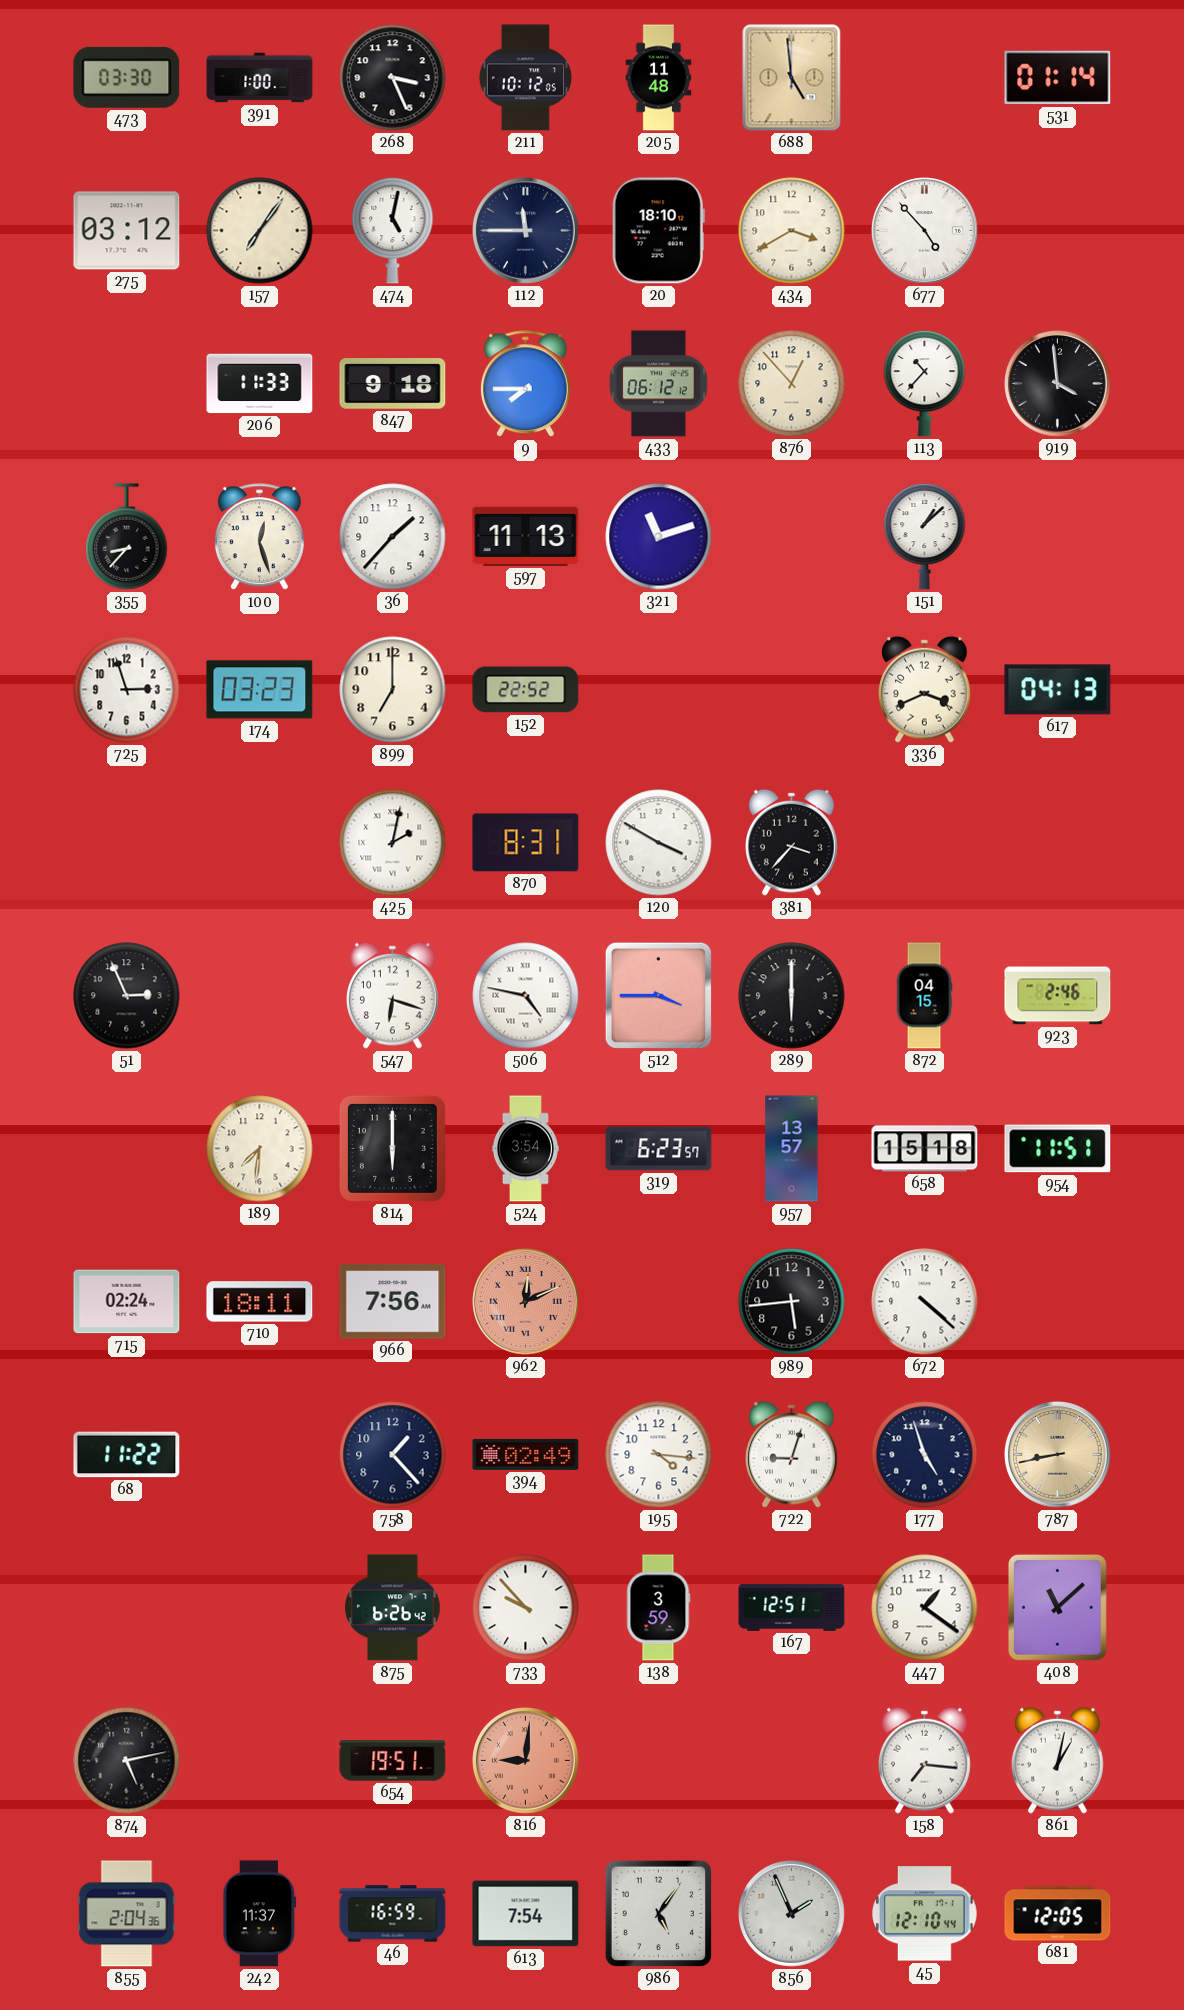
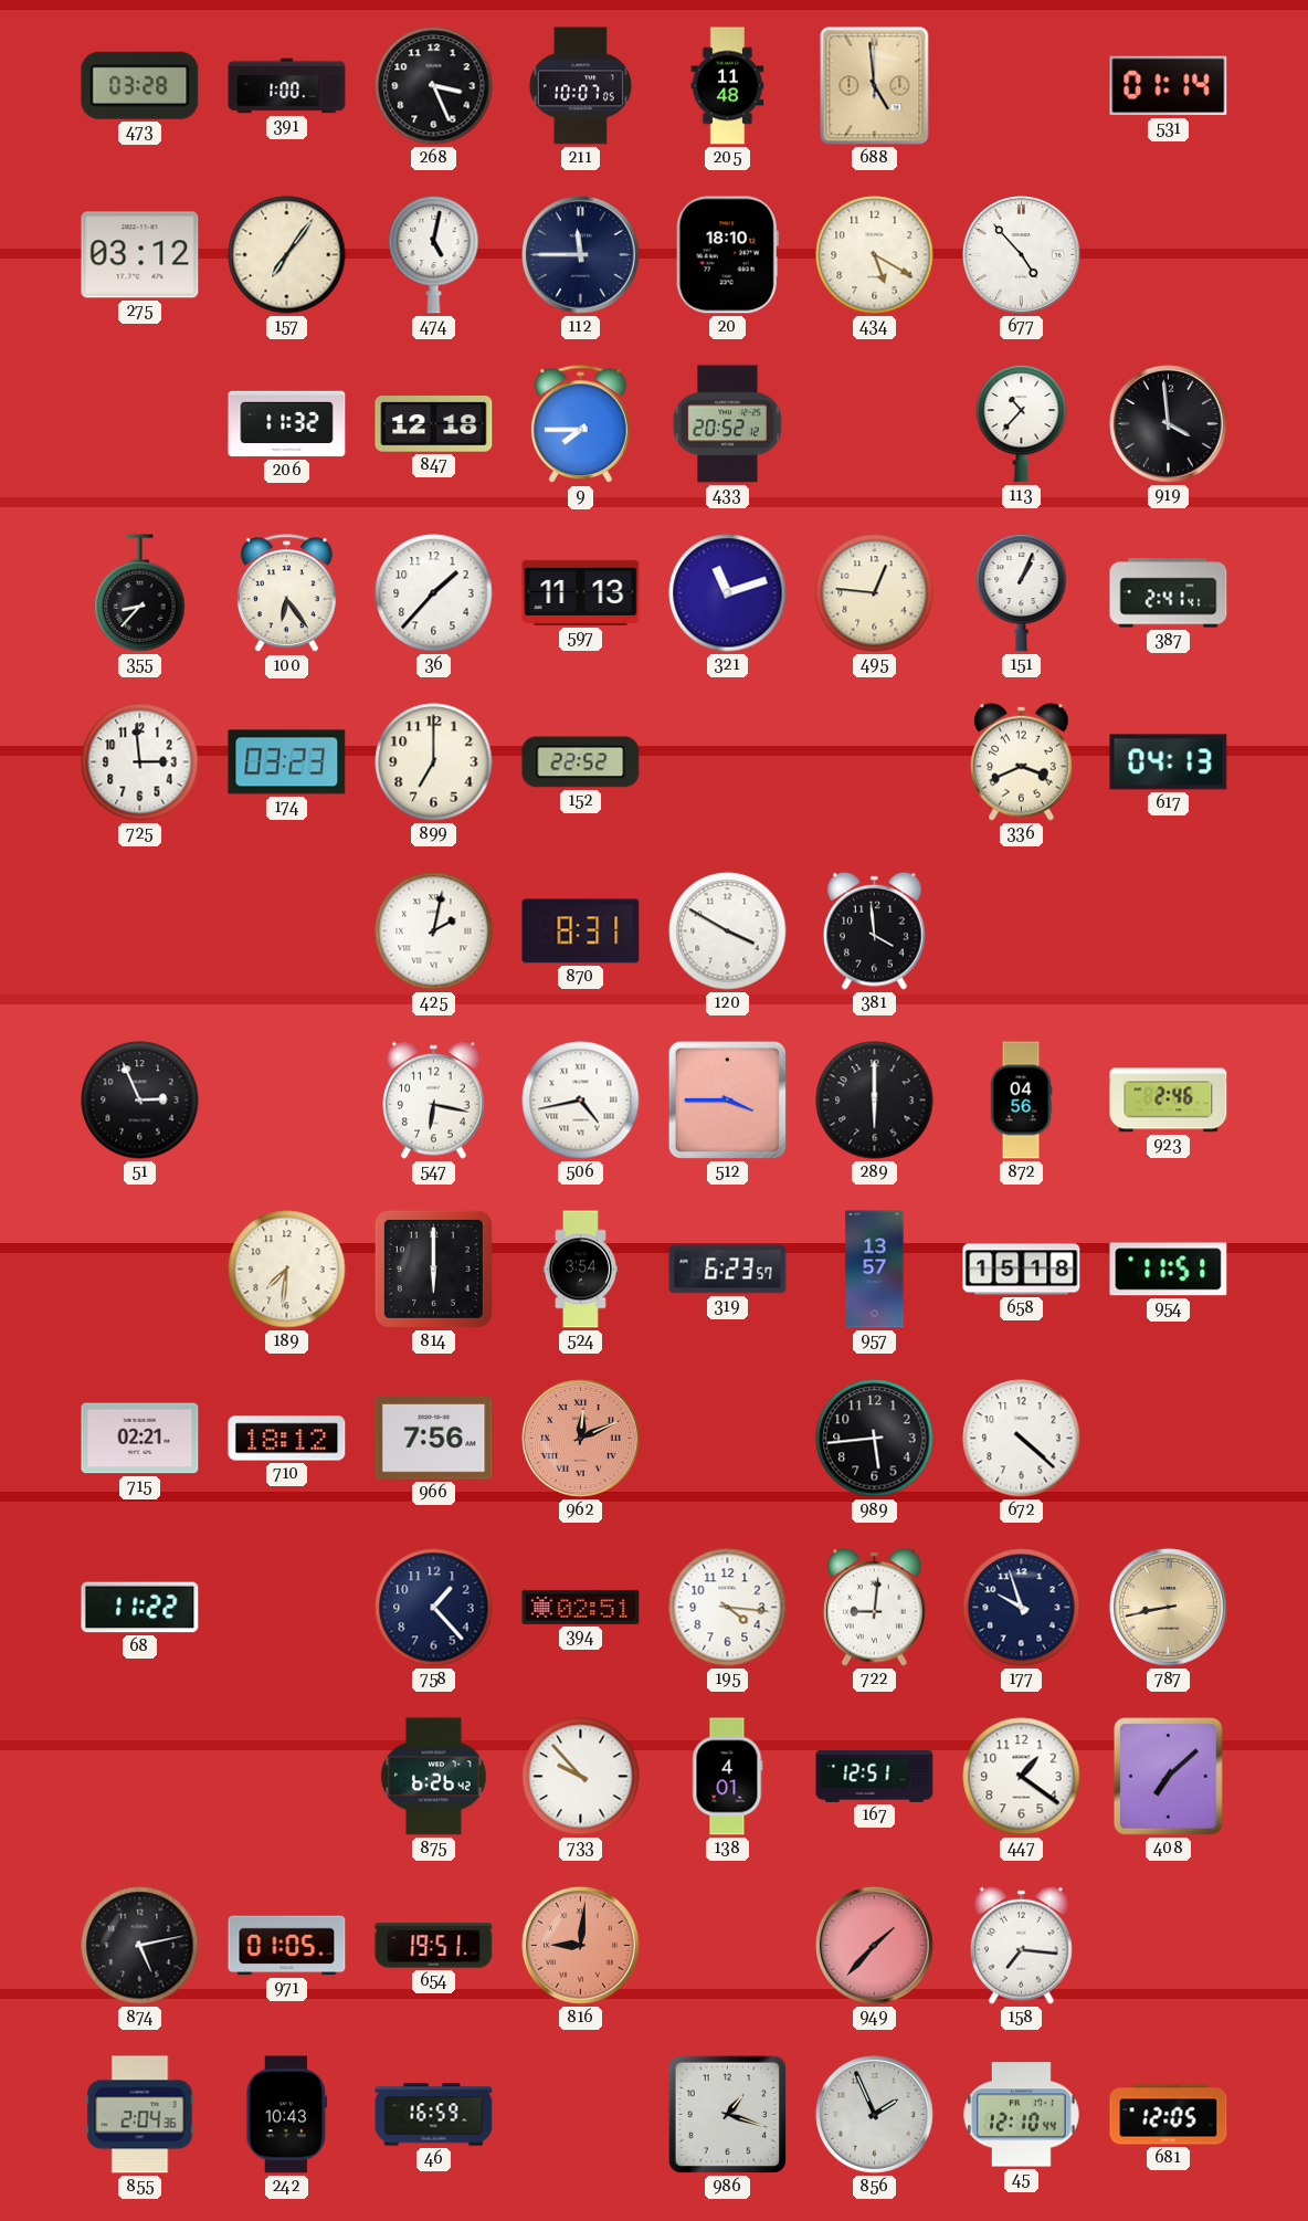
473: 03:30 -> 03:28 (140, 85)
211: 10:12 -> 10:07 (580, 86)
434: 3:40 -> 5:20 (875, 255)
206: 11:33 -> 11:32 (287, 424)
847: 9:18 -> 12:18 (434, 424)
433: 06:12 -> 20:52 (728, 424)
876: 12:53 -> none (792, 384)
100: 12:27 -> 6:24 (286, 593)
495: none -> 12:46 (875, 593)
151: 1:08 -> 1:04 (1022, 592)
387: none -> 2:41 (1169, 593)
725: 2:57 -> 2:59 (140, 762)
381: 3:37 -> 3:59 (875, 930)
547: 6:18 -> 6:17 (434, 1099)
506: 4:47 -> 4:43 (581, 1101)
872: 04:15 -> 04:56 (1021, 1101)
715: 02:24 -> 02:21 (140, 1439)
710: 18:11 -> 18:12 (287, 1439)
394: 02:49 -> 02:51 (581, 1607)
722: 9:03 -> 9:01 (875, 1607)
177: 4:57 -> 9:57 (1022, 1608)
138: 3:59 -> 4:01 (728, 1777)
408: 11:08 -> 7:08 (1168, 1776)
971: none -> 01:05 (287, 1946)
949: none -> 1:37 (875, 1946)
861: 1:02 -> none (1058, 1760)
242: 11:37 -> 10:43 (287, 2115)
613: 7:54 -> none (526, 1914)
986: 5:06 -> 1:18 (727, 2114)
